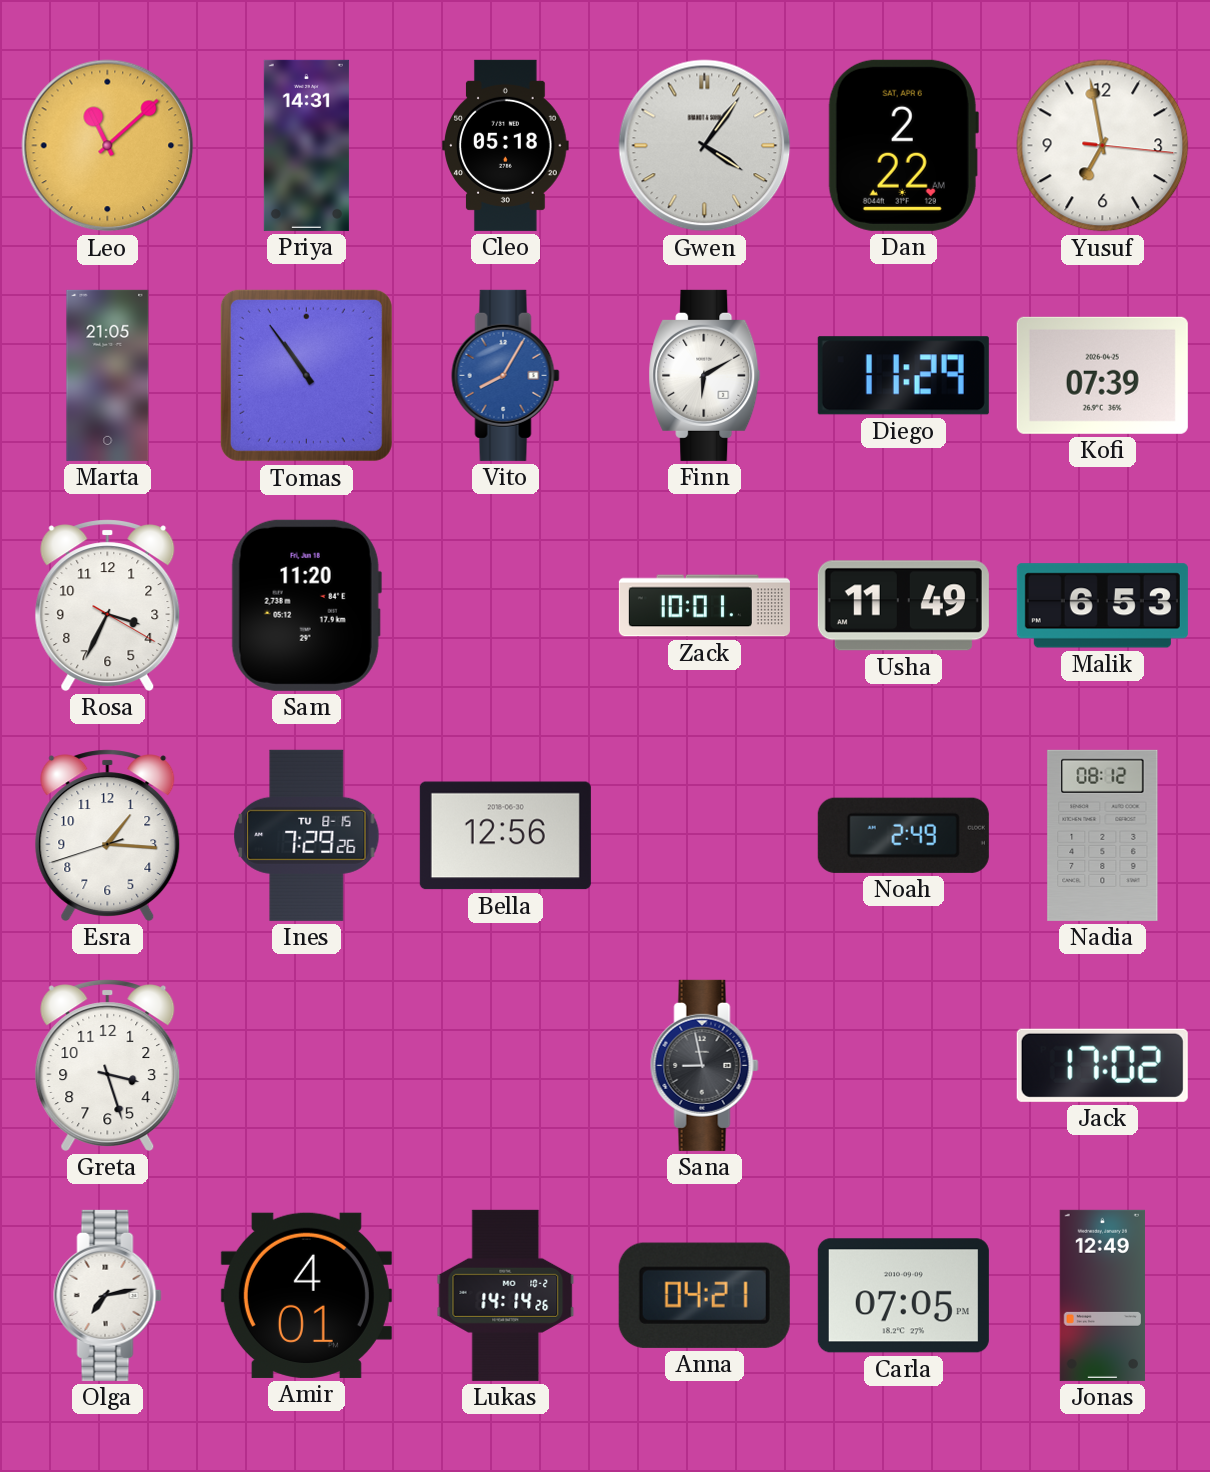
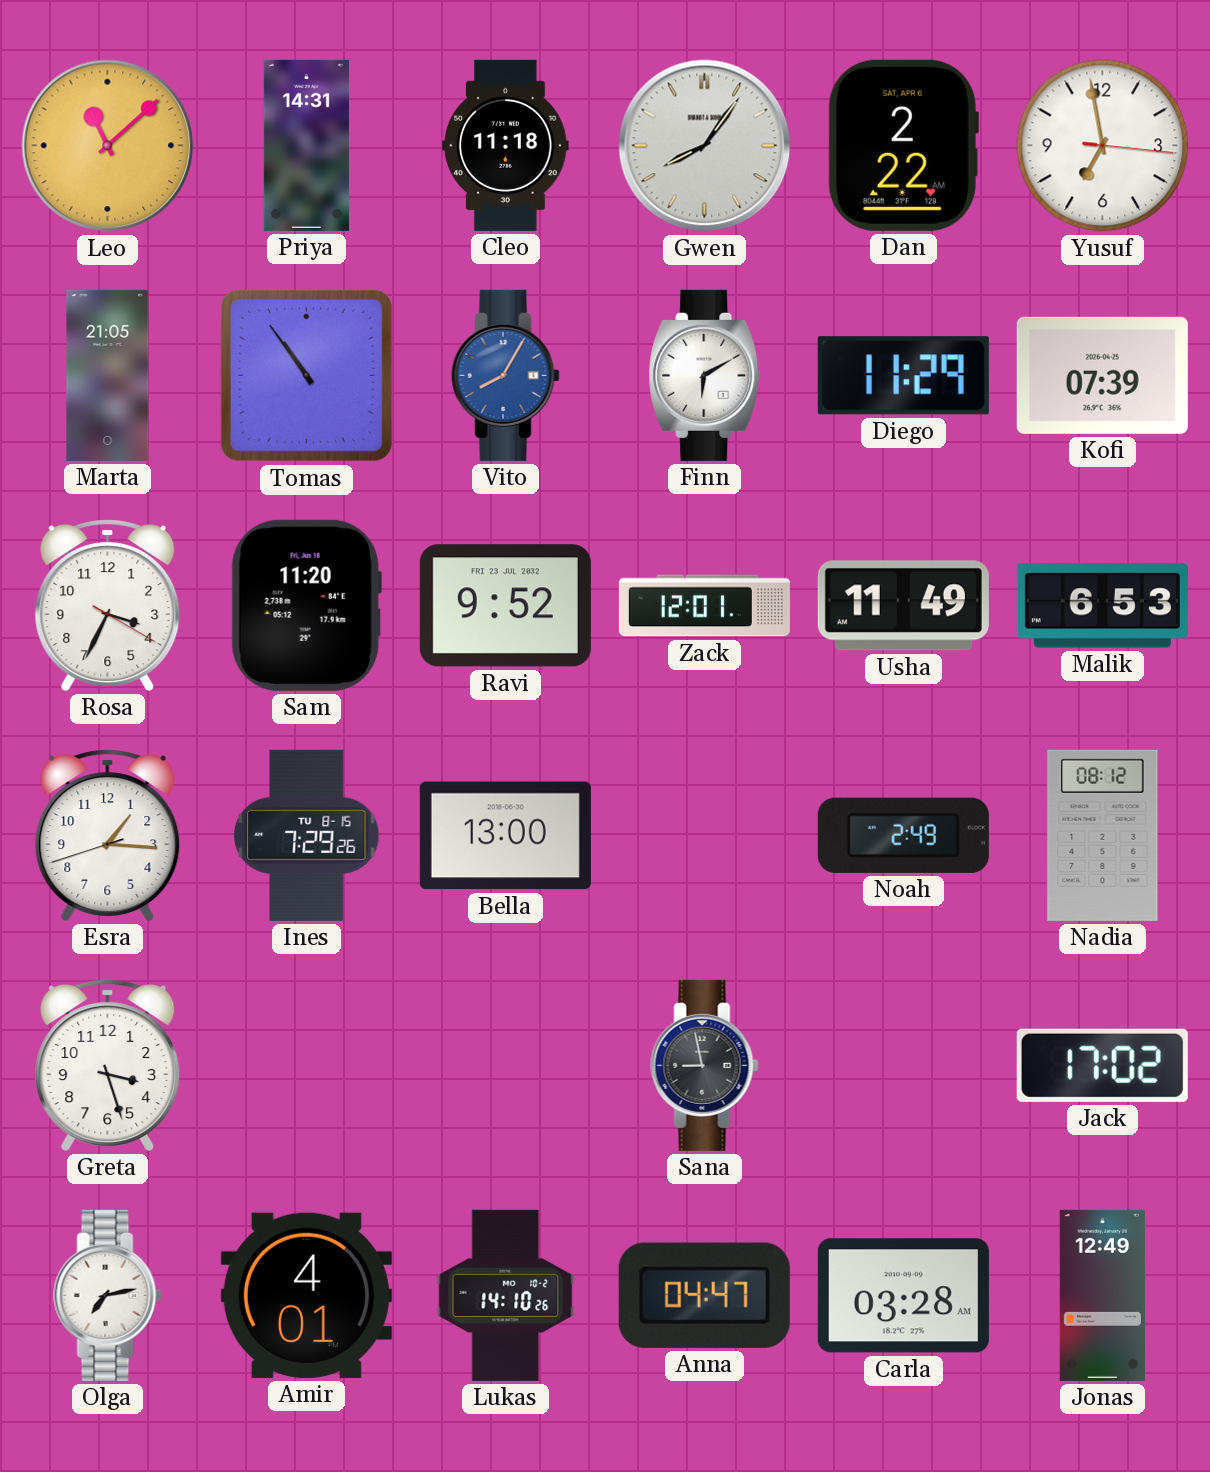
Cleo: 05:18 -> 11:18 (506, 145)
Gwen: 4:06 -> 8:06 (705, 146)
Ravi: none -> 9:52 (505, 606)
Zack: 10:01 -> 12:01 (704, 606)
Bella: 12:56 -> 13:00 (505, 836)
Lukas: 14:14 -> 14:10 (506, 1295)
Anna: 04:21 -> 04:47 (704, 1295)
Carla: 07:05 -> 03:28 (903, 1296)
